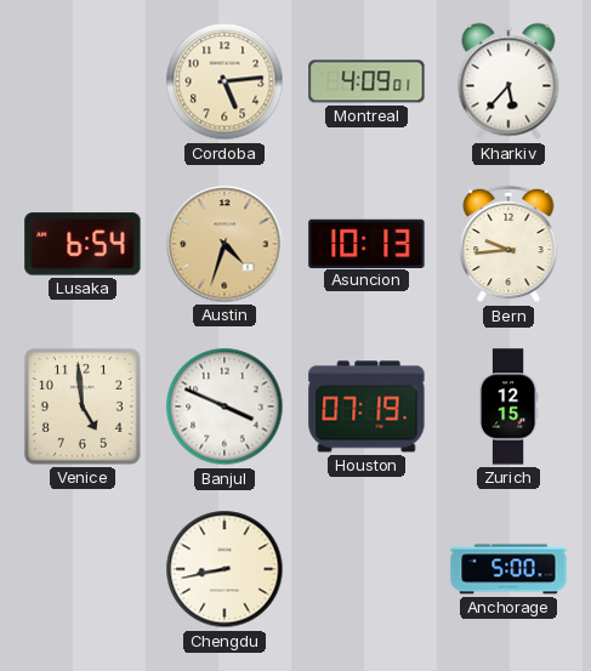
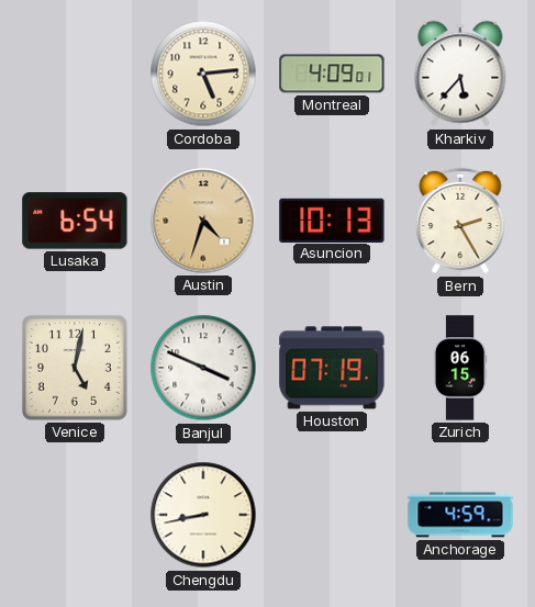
Bern: 9:44 -> 2:25 (460, 221)
Venice: 4:59 -> 5:02 (75, 368)
Zurich: 12:15 -> 06:15 (460, 368)
Anchorage: 5:00 -> 4:59 (460, 515)
